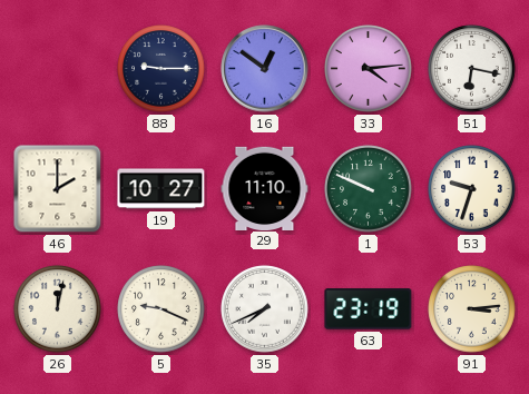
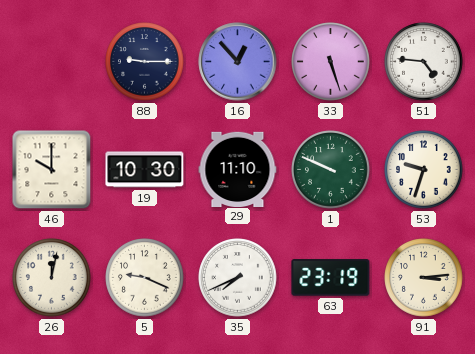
16: 12:51 -> 12:53 (238, 62)
33: 4:14 -> 5:27 (331, 62)
51: 6:17 -> 4:46 (424, 62)
46: 2:00 -> 10:00 (52, 170)
19: 10:27 -> 10:30 (145, 170)
